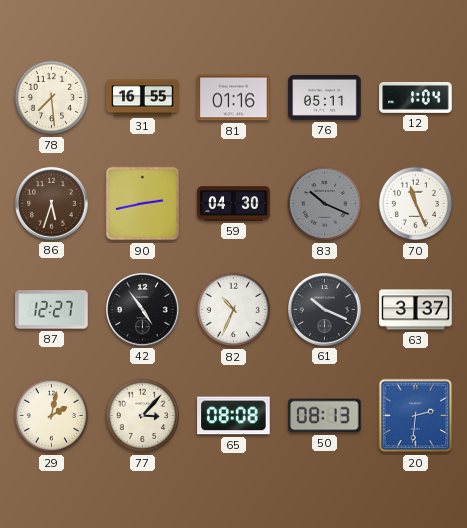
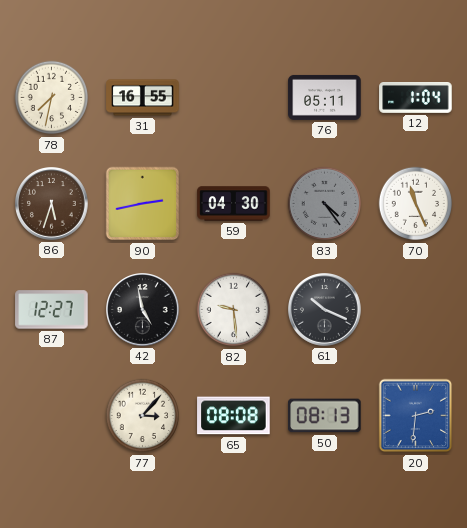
78: 7:29 -> 7:32 (52, 98)
81: 01:16 -> none (234, 98)
83: 10:19 -> 4:24 (325, 204)
42: 4:54 -> 4:58 (143, 310)
82: 10:34 -> 9:29 (234, 310)
63: 3:37 -> none (416, 310)
29: 2:02 -> none (52, 416)
